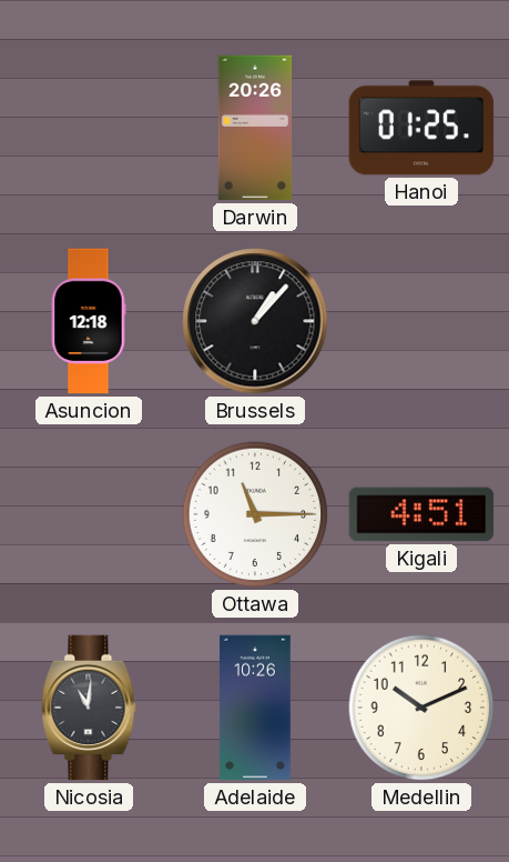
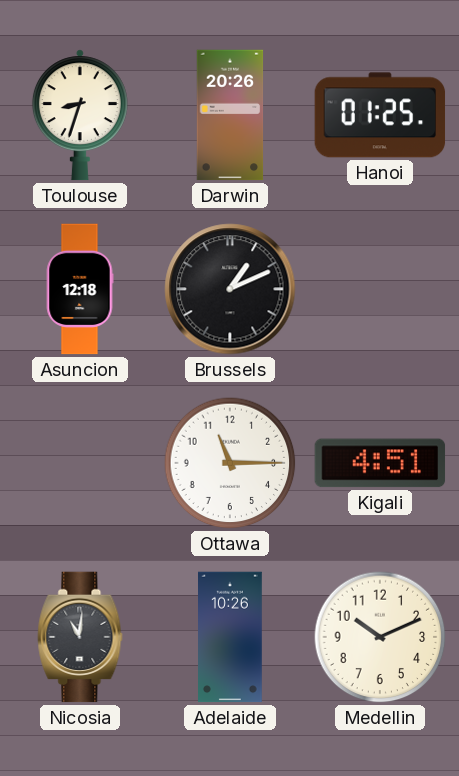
Toulouse: none -> 8:33 (80, 115)
Brussels: 1:07 -> 1:11 (230, 289)
